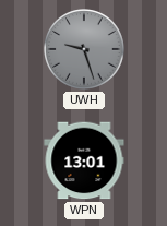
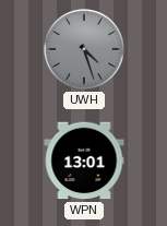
UWH: 9:27 -> 4:27 (84, 49)
